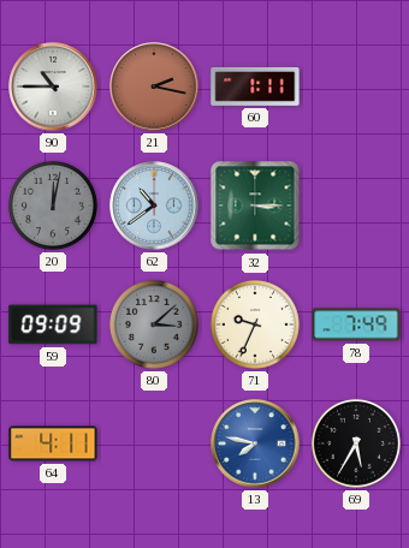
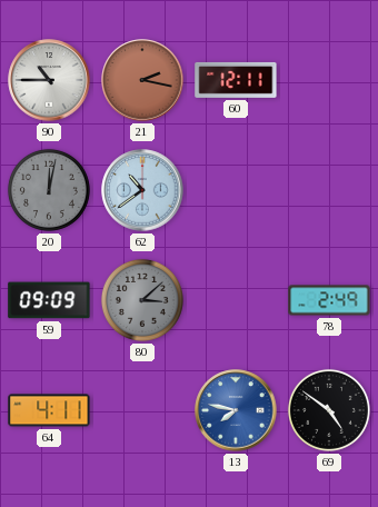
60: 1:11 -> 12:11 (236, 80)
32: 3:15 -> none (255, 205)
71: 9:34 -> none (255, 324)
78: 7:49 -> 2:49 (329, 300)
69: 5:35 -> 4:51 (329, 410)
